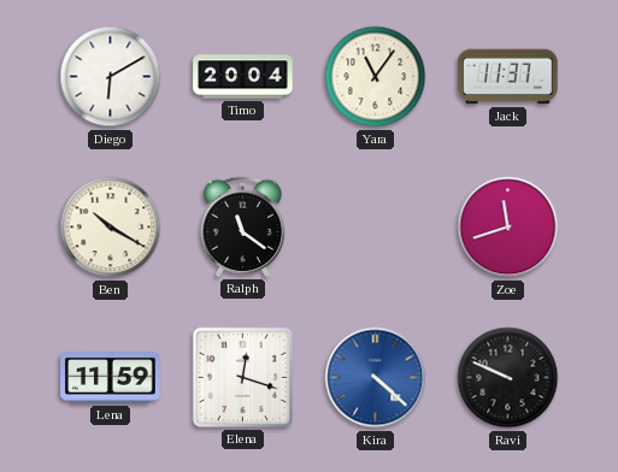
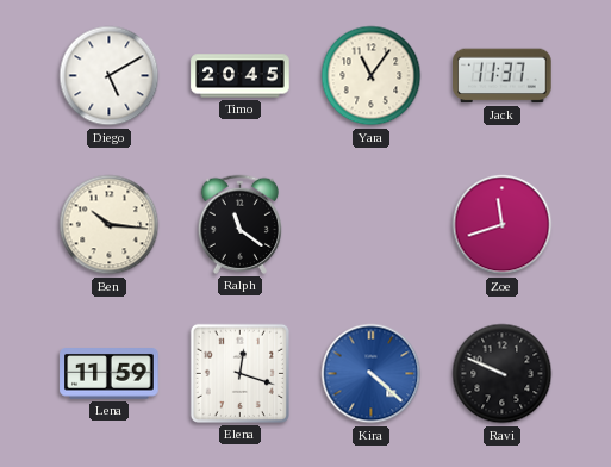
Diego: 6:10 -> 5:10 (110, 76)
Timo: 20:04 -> 20:45 (241, 76)
Ben: 10:20 -> 10:16 (110, 225)
